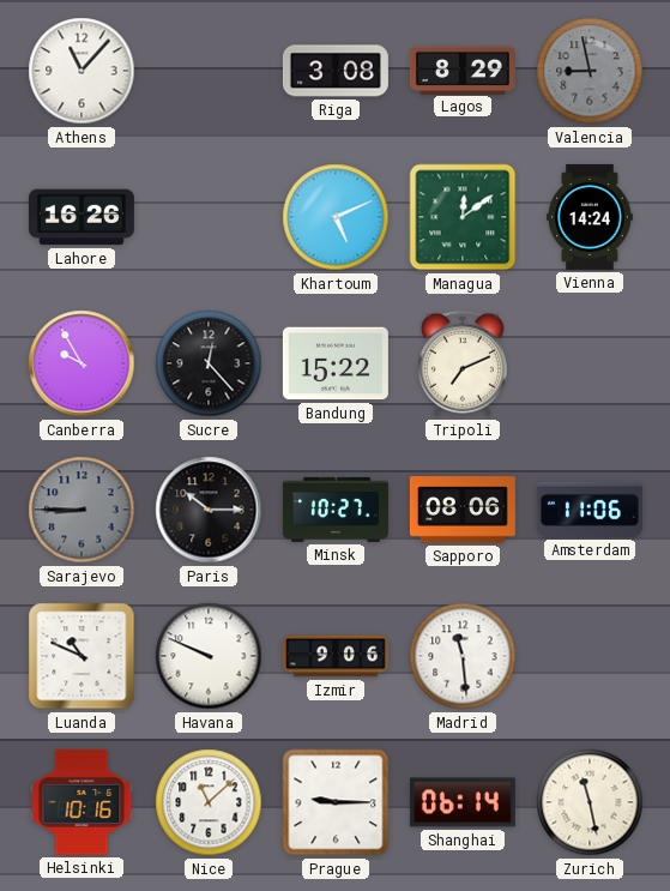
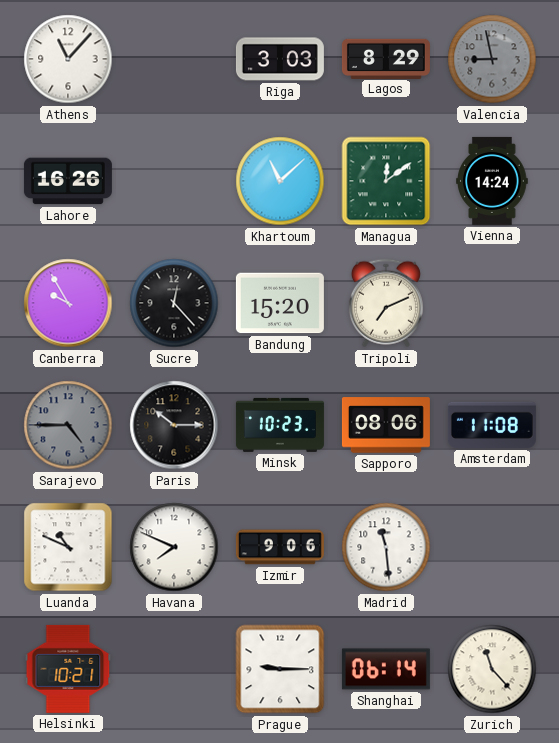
Riga: 3:08 -> 3:03 (280, 59)
Khartoum: 5:11 -> 11:08 (280, 181)
Bandung: 15:22 -> 15:20 (280, 303)
Sarajevo: 8:45 -> 4:45 (68, 425)
Minsk: 10:27 -> 10:23 (280, 425)
Amsterdam: 11:06 -> 11:08 (492, 425)
Havana: 9:49 -> 7:49 (174, 547)
Helsinki: 10:16 -> 10:21 (68, 669)
Nice: 11:08 -> none (209, 802)
Zurich: 11:28 -> 11:23 (492, 669)
